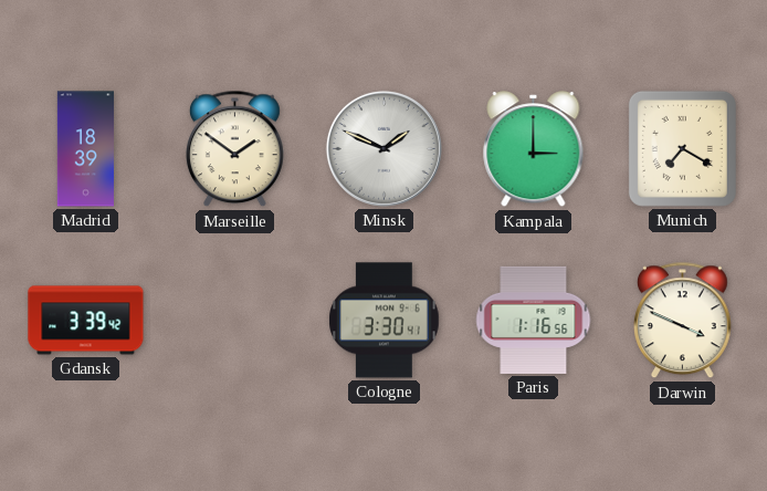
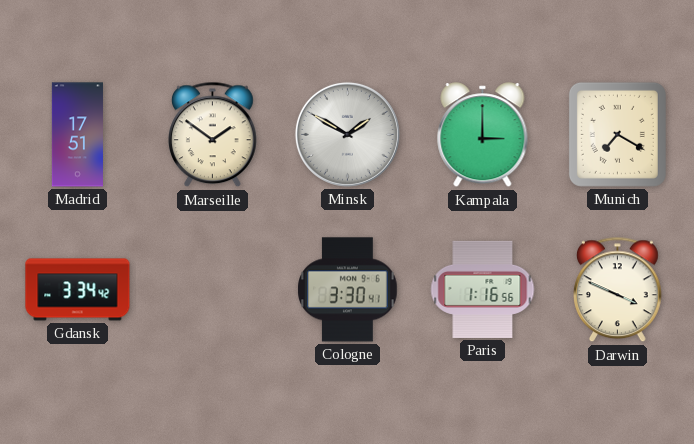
Madrid: 18:39 -> 17:51 (77, 135)
Minsk: 1:49 -> 1:50 (347, 134)
Gdansk: 3:39 -> 3:34 (78, 290)
